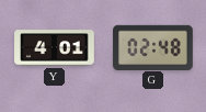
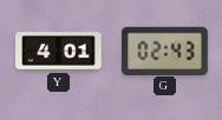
G: 02:48 -> 02:43 (165, 51)
